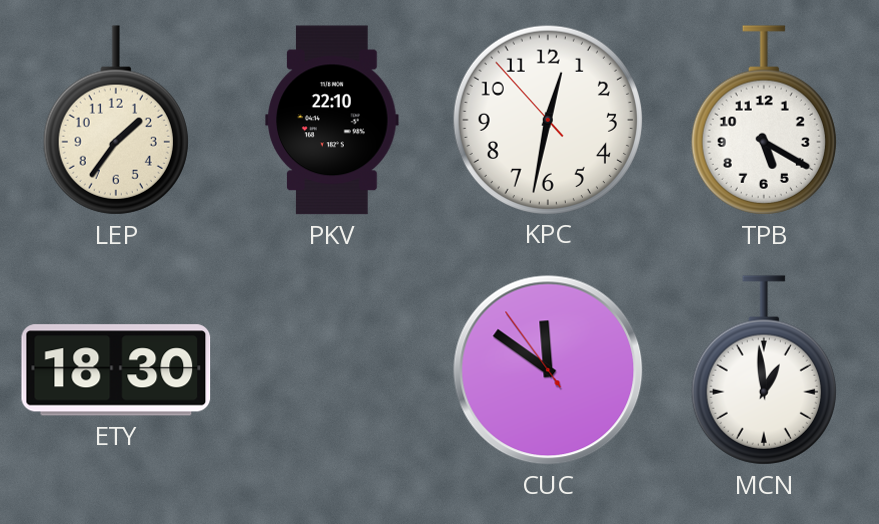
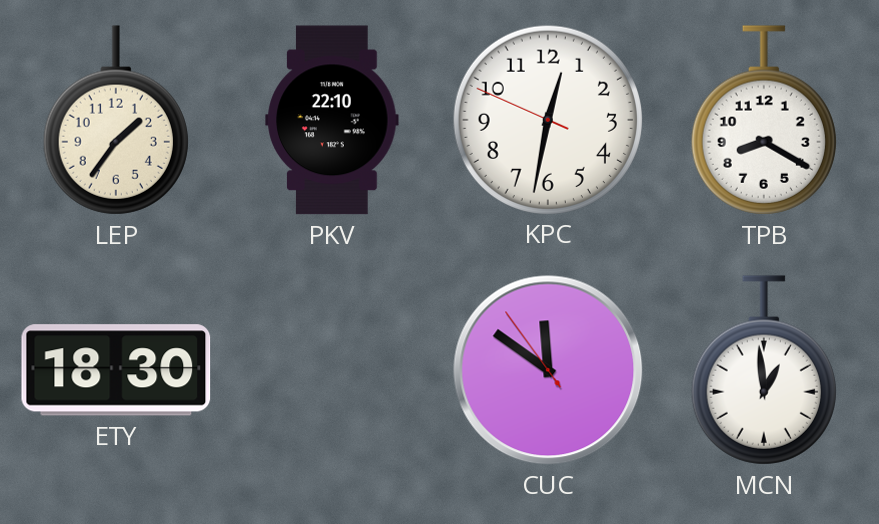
KPC: 12:31:53 -> 12:31:49 (547, 119)
TPB: 5:20 -> 8:20 (764, 120)
